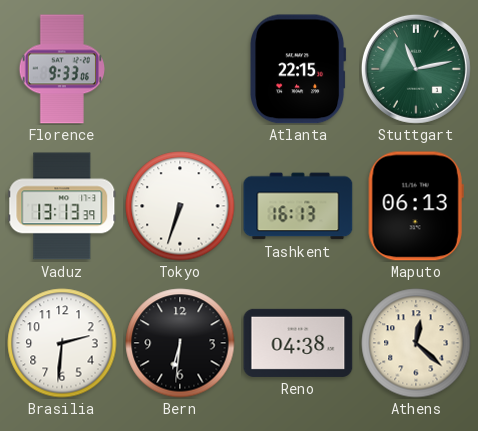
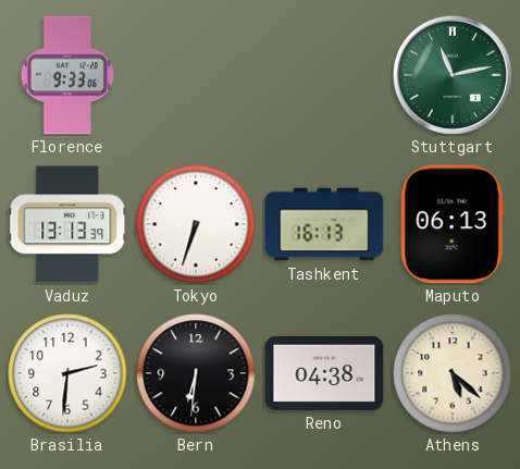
Atlanta: 22:15 -> none (299, 69)
Athens: 12:22 -> 5:22 (453, 373)
